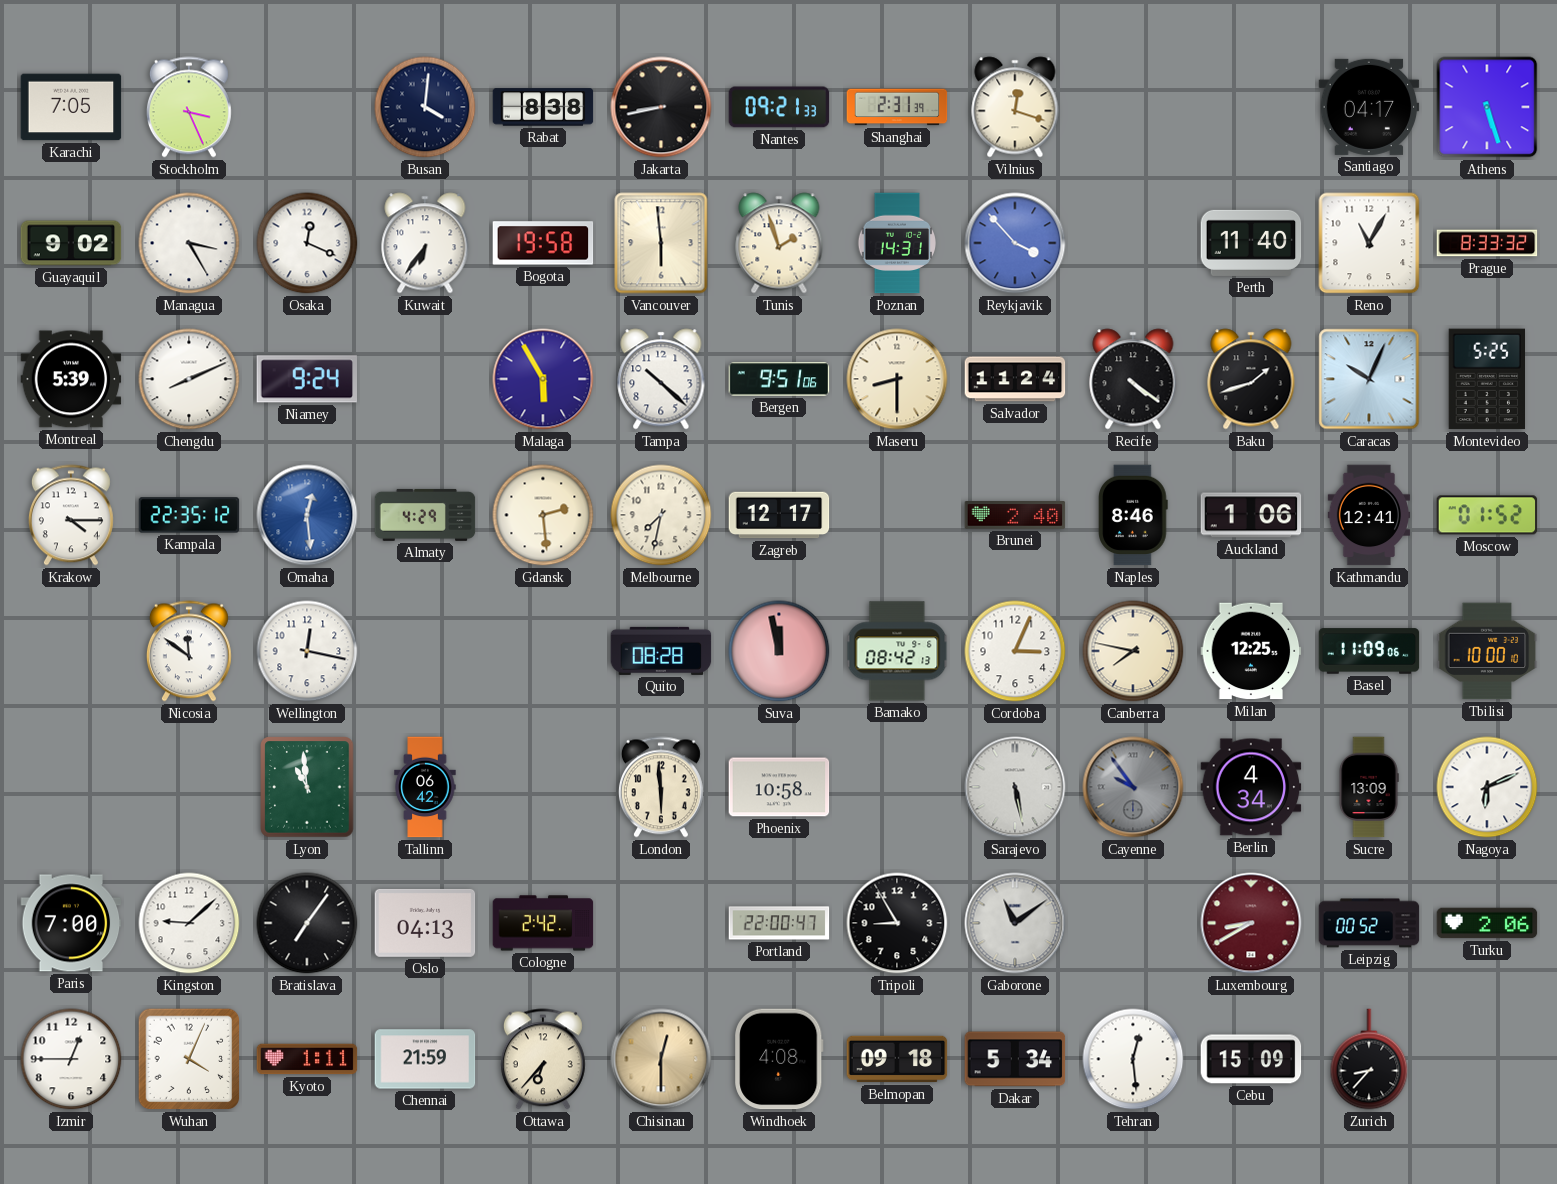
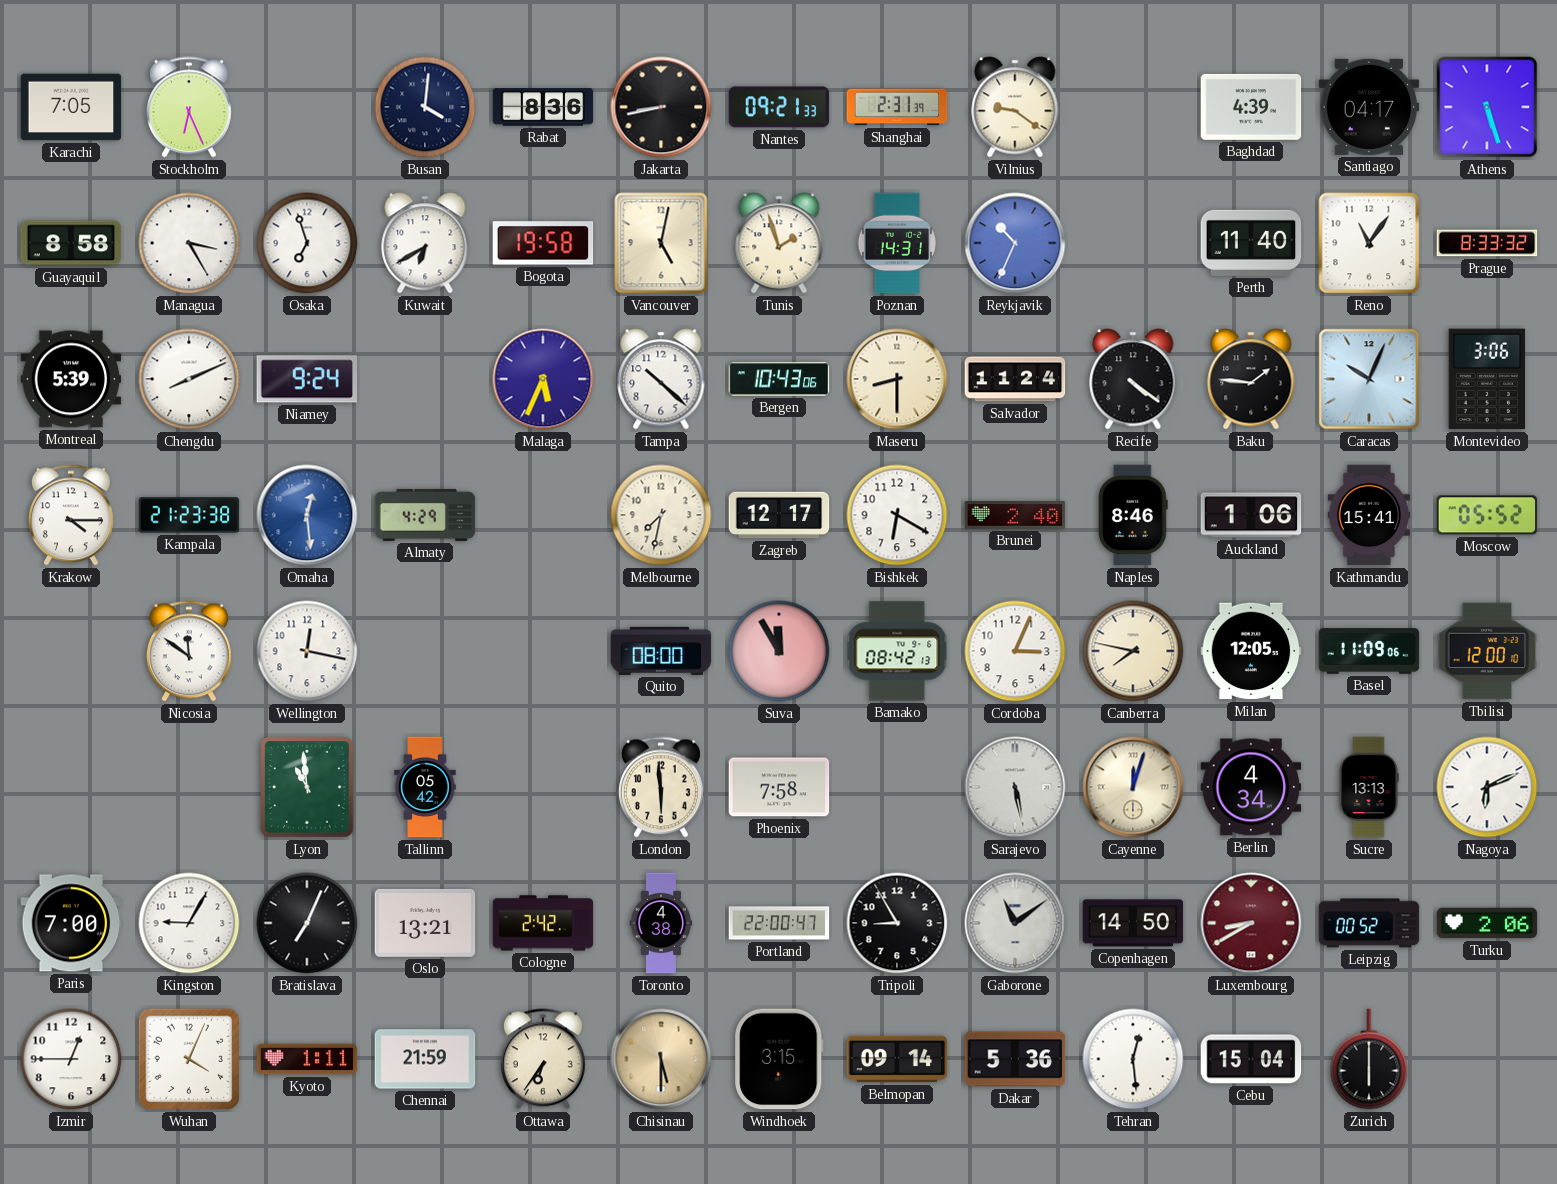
Stockholm: 3:26 -> 6:26 (189, 107)
Rabat: 8:38 -> 8:36 (543, 107)
Vilnius: 12:18 -> 9:21 (1015, 107)
Baghdad: none -> 4:39 (1251, 107)
Guayaquil: 9:02 -> 8:58 (71, 243)
Osaka: 12:19 -> 6:57 (307, 243)
Kuwait: 6:36 -> 6:40 (425, 243)
Vancouver: 5:59 -> 5:02 (661, 243)
Reykjavik: 3:53 -> 10:34 (1015, 243)
Reno: 11:05 -> 11:06 (1369, 243)
Malaga: 5:55 -> 5:34 (543, 379)
Bergen: 9:51 -> 10:43 (779, 379)
Baku: 1:42 -> 1:46 (1251, 379)
Montevideo: 5:25 -> 3:06 (1486, 379)
Kampala: 22:35 -> 21:23 (189, 515)
Gdansk: 2:29 -> none (543, 515)
Bishkek: none -> 6:20 (897, 515)
Kathmandu: 12:41 -> 15:41 (1369, 515)
Moscow: 01:52 -> 05:52 (1487, 515)
Quito: 08:28 -> 08:00 (661, 651)
Suva: 11:58 -> 11:55 (779, 651)
Milan: 12:25 -> 12:05 (1251, 651)
Tbilisi: 10:00 -> 12:00 (1487, 651)
Tallinn: 06:42 -> 05:42 (425, 787)
Phoenix: 10:58 -> 7:58 (779, 787)
Cayenne: 9:54 -> 12:03 (1133, 787)
Cayenne dial: grey -> cream (1133, 787)
Sucre: 13:09 -> 13:13 (1369, 787)
Kingston: 9:08 -> 9:05 (189, 923)
Bratislava: 7:06 -> 7:04 (307, 923)
Oslo: 04:13 -> 13:21 (425, 923)
Toronto: none -> 4:38 (661, 923)
Copenhagen: none -> 14:50 (1133, 923)
Ottawa: 6:37 -> 6:36 (543, 1059)
Chisinau: 12:30 -> 5:30 (661, 1059)
Windhoek: 4:08 -> 3:15 (779, 1059)
Belmopan: 09:18 -> 09:14 (897, 1059)
Dakar: 5:34 -> 5:36 (1015, 1059)
Cebu: 15:09 -> 15:04 (1251, 1059)
Zurich: 8:37 -> 6:00 (1369, 1059)
